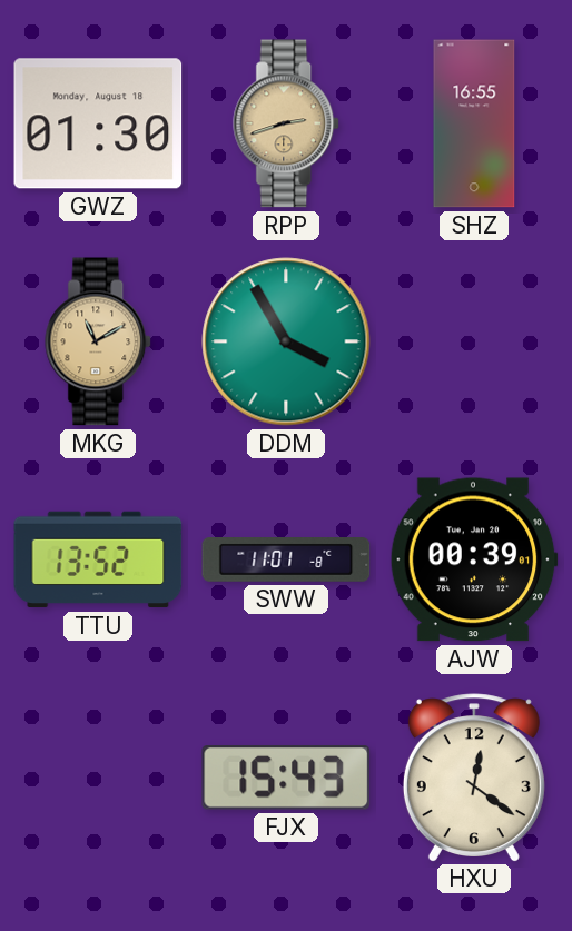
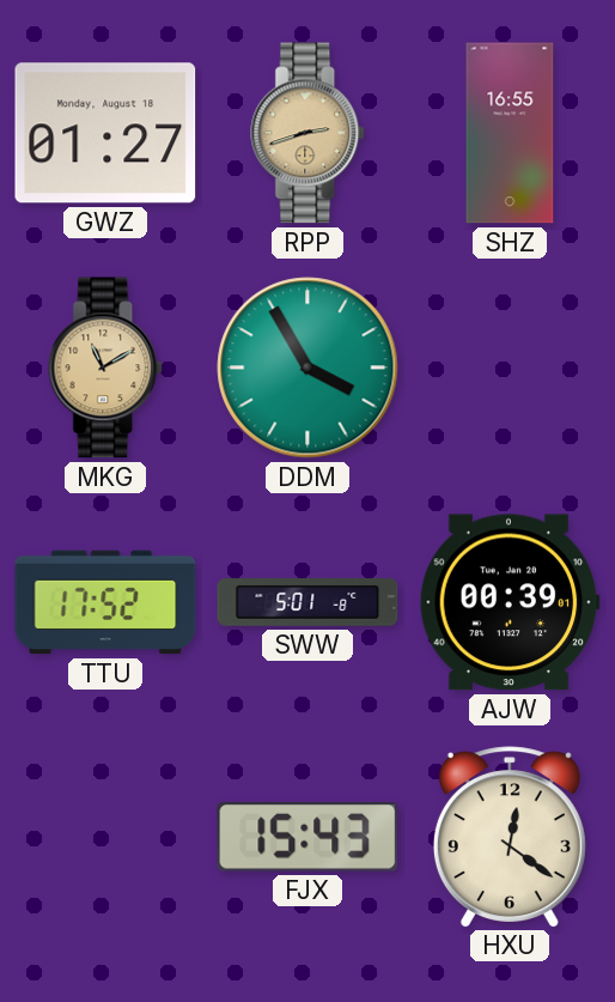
GWZ: 01:30 -> 01:27 (105, 133)
TTU: 13:52 -> 17:52 (105, 602)
SWW: 11:01 -> 5:01 (307, 603)
